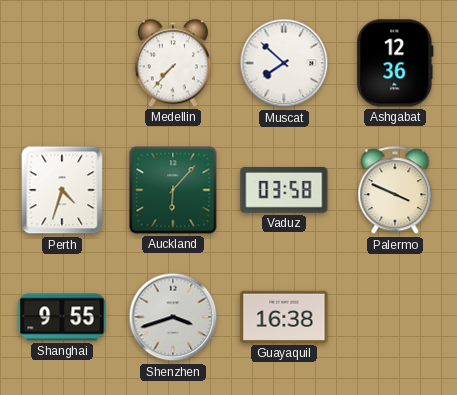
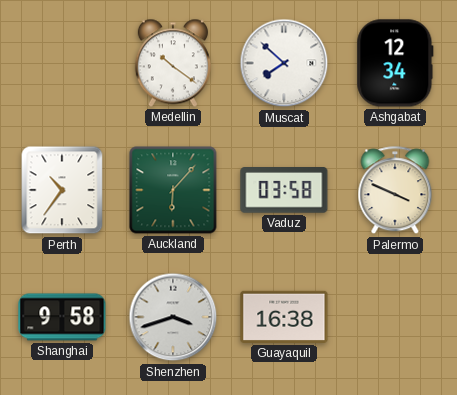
Medellin: 7:37 -> 10:21 (173, 63)
Ashgabat: 12:36 -> 12:34 (395, 63)
Perth: 4:33 -> 10:36 (62, 190)
Shanghai: 9:55 -> 9:58 (62, 317)
